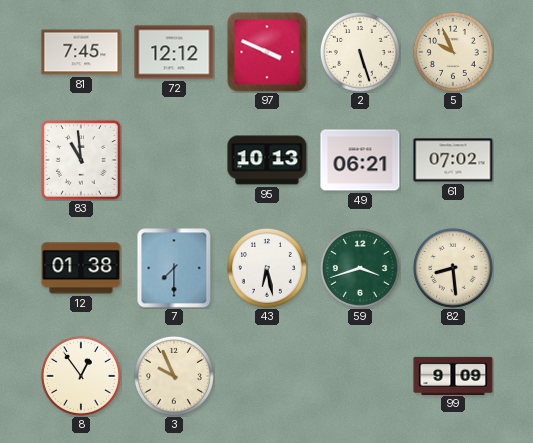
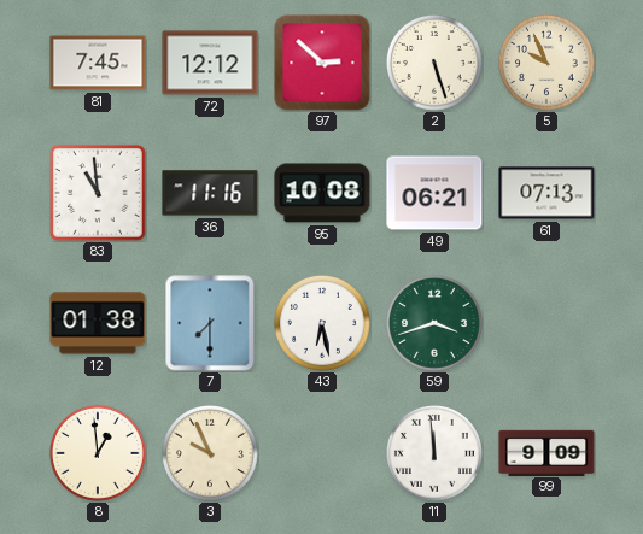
97: 3:49 -> 2:52 (322, 63)
36: none -> 11:16 (210, 193)
95: 10:13 -> 10:08 (322, 193)
61: 07:02 -> 07:13 (546, 193)
82: 8:29 -> none (453, 268)
8: 12:54 -> 12:59 (98, 453)
11: none -> 11:59 (434, 453)
